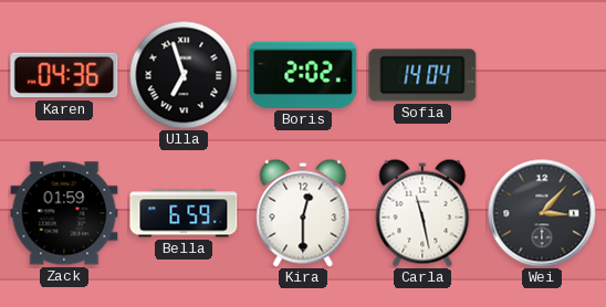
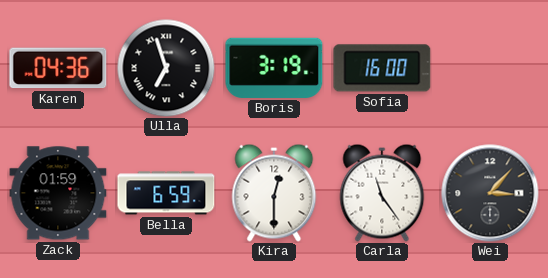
Boris: 2:02 -> 3:19 (274, 68)
Sofia: 14:04 -> 16:00 (382, 68)
Carla: 11:28 -> 11:24 (382, 193)
